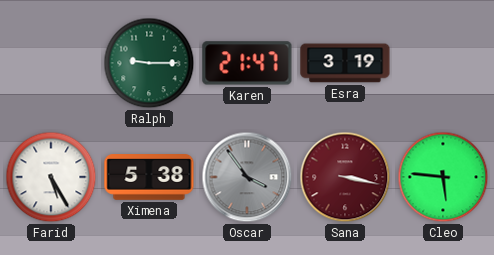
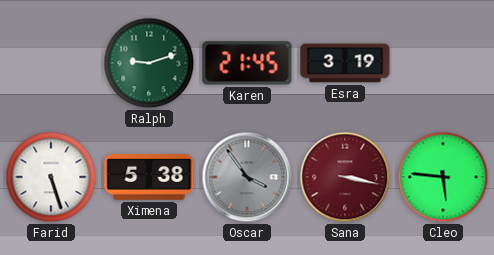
Ralph: 9:15 -> 9:12 (149, 63)
Karen: 21:47 -> 21:45 (247, 63)
Farid: 5:25 -> 5:27 (51, 177)
